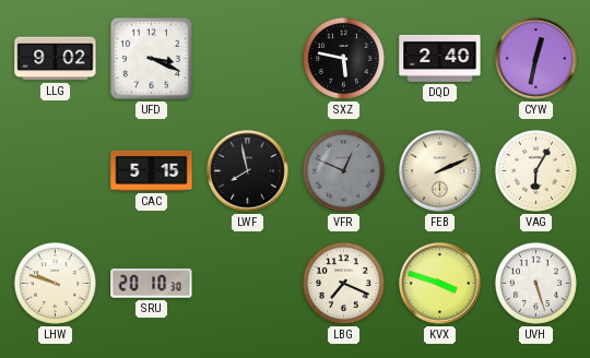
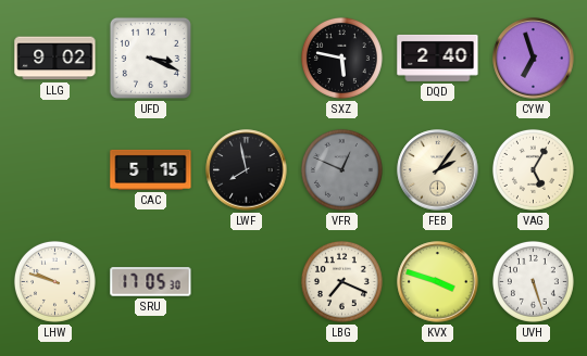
CYW: 12:32 -> 6:57 (534, 59)
FEB: 2:11 -> 2:06 (438, 170)
VAG: 6:05 -> 5:05 (533, 169)
SRU: 20:10 -> 17:05 (151, 282)
